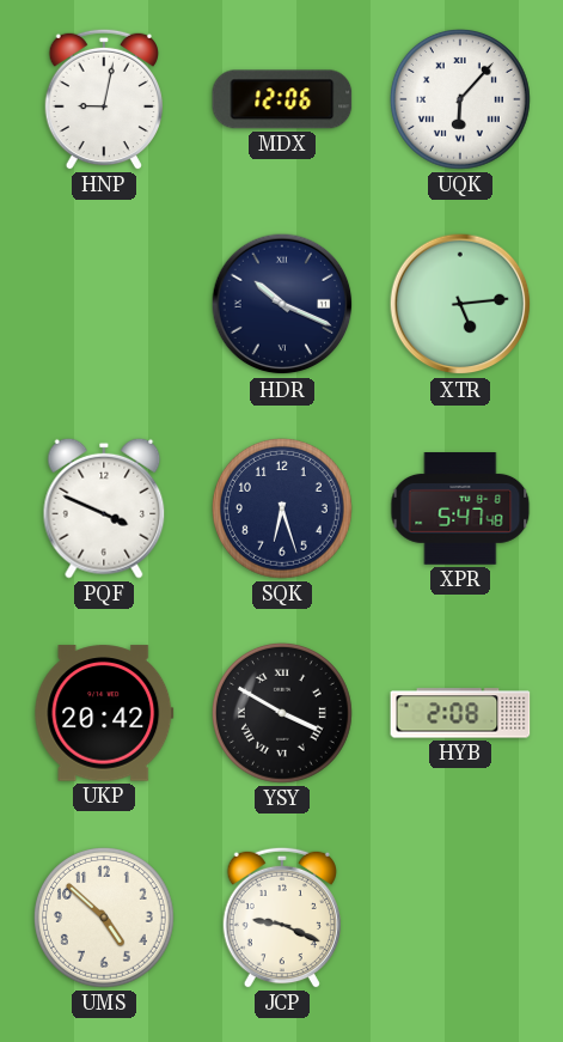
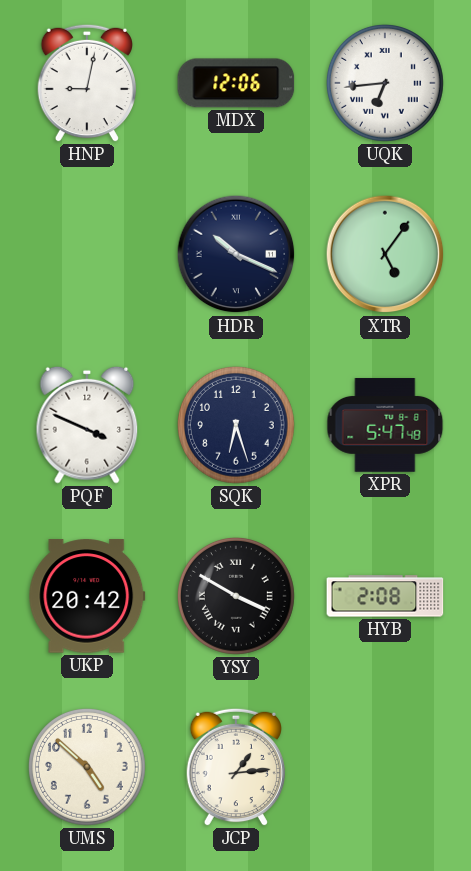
UQK: 6:07 -> 6:44 (386, 84)
XTR: 5:14 -> 5:06 (385, 254)
JCP: 9:19 -> 1:14 (235, 767)
